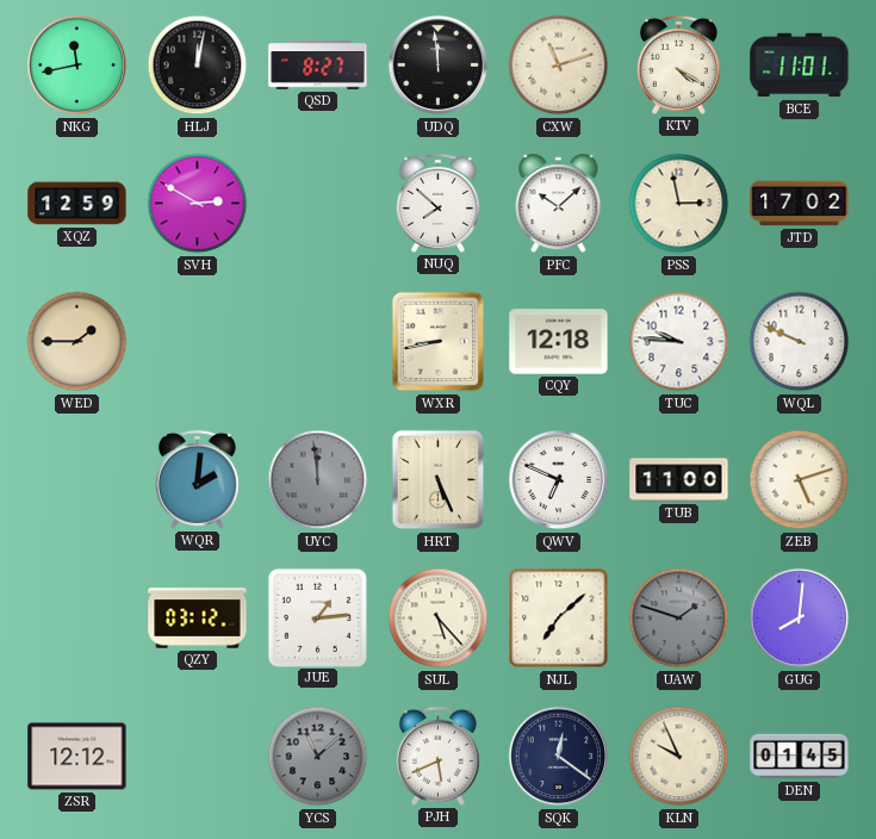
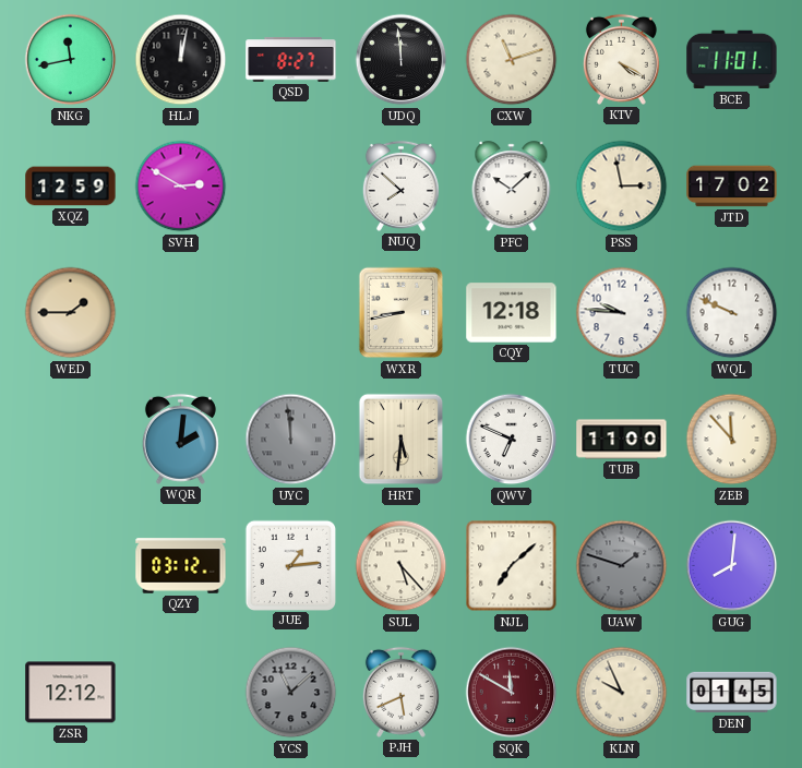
HRT: 5:26 -> 5:31 (402, 440)
ZEB: 5:12 -> 11:53 (732, 440)
SQK: 12:21 -> 11:50 (512, 693)
SQK dial: navy -> burgundy (512, 693)
